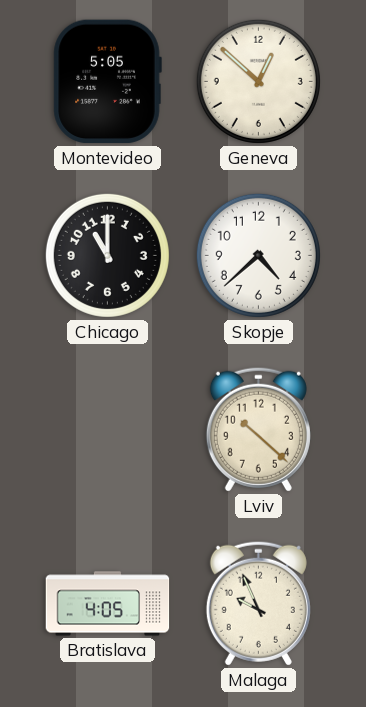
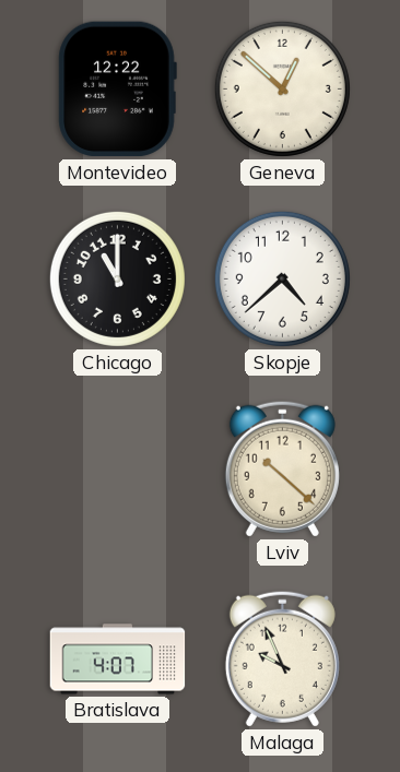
Montevideo: 5:05 -> 12:22 (117, 90)
Bratislava: 4:05 -> 4:07 (118, 660)
